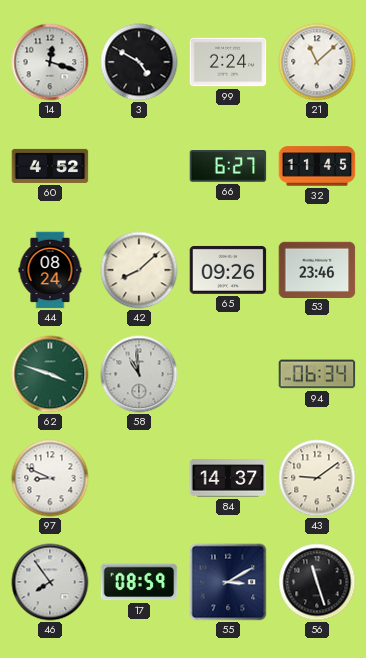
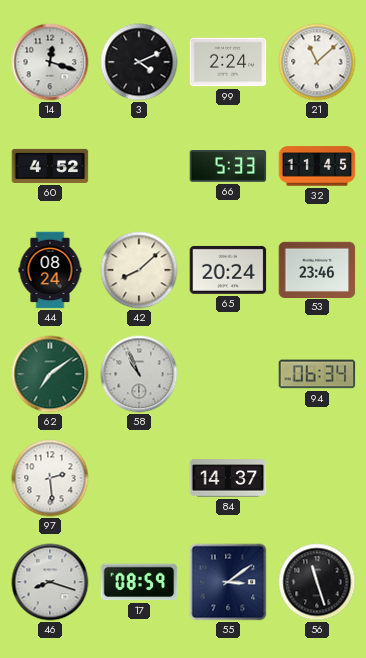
3: 4:50 -> 4:11 (139, 62)
66: 6:27 -> 5:33 (228, 166)
65: 09:26 -> 20:24 (228, 270)
62: 3:48 -> 7:09 (50, 374)
58: 10:59 -> 10:56 (139, 374)
97: 8:49 -> 2:29 (50, 478)
43: 9:09 -> none (317, 478)
46: 7:54 -> 8:18 (50, 582)
55: 3:10 -> 3:09 (228, 582)
